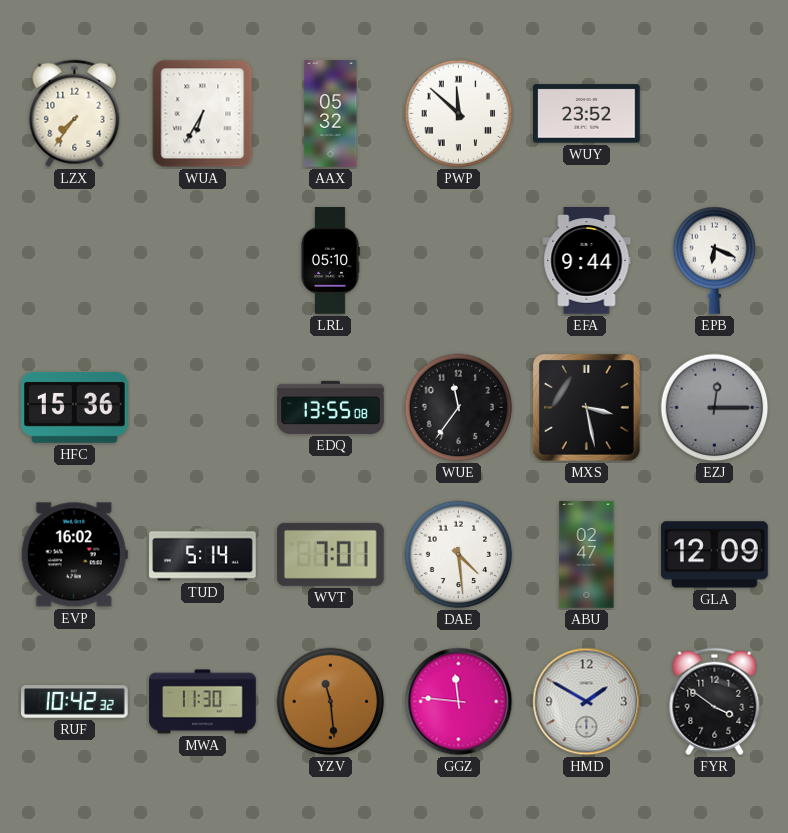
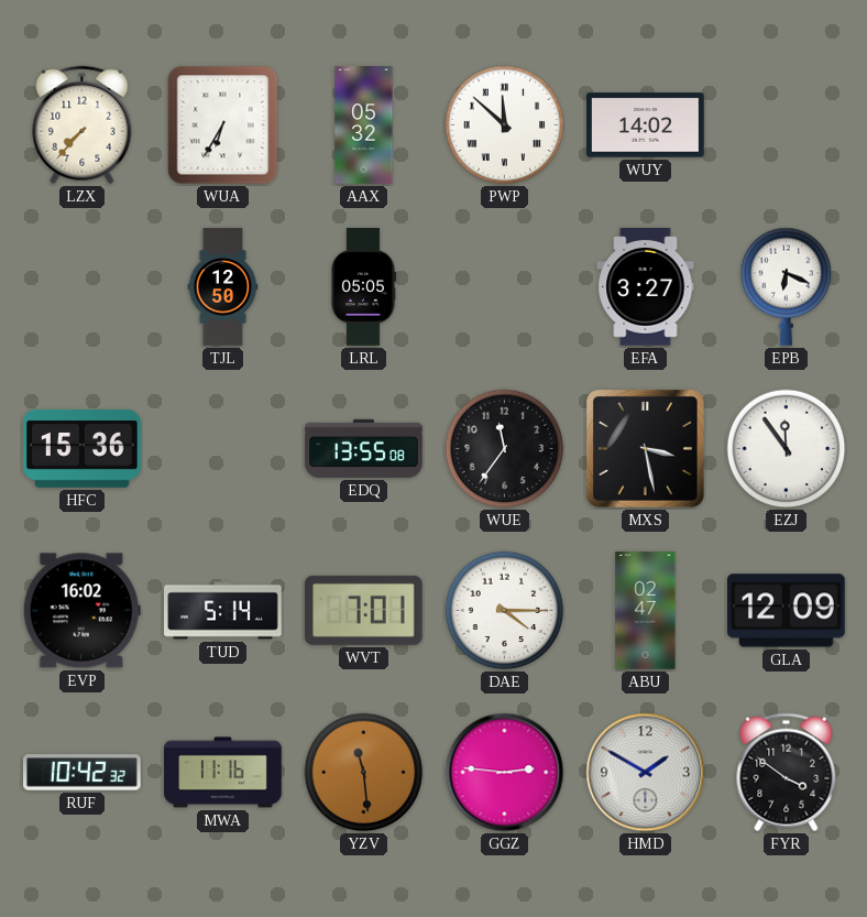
LZX: 7:36 -> 7:37 (83, 125)
WUY: 23:52 -> 14:02 (646, 125)
TJL: none -> 12:50 (223, 287)
LRL: 05:10 -> 05:05 (364, 287)
EFA: 9:44 -> 3:27 (646, 287)
EZJ: 12:15 -> 11:54 (787, 449)
EZJ dial: grey -> white (787, 449)
DAE: 4:29 -> 4:15 (505, 611)
MWA: 11:30 -> 11:16 (223, 773)
GGZ: 11:46 -> 2:46 (505, 773)
